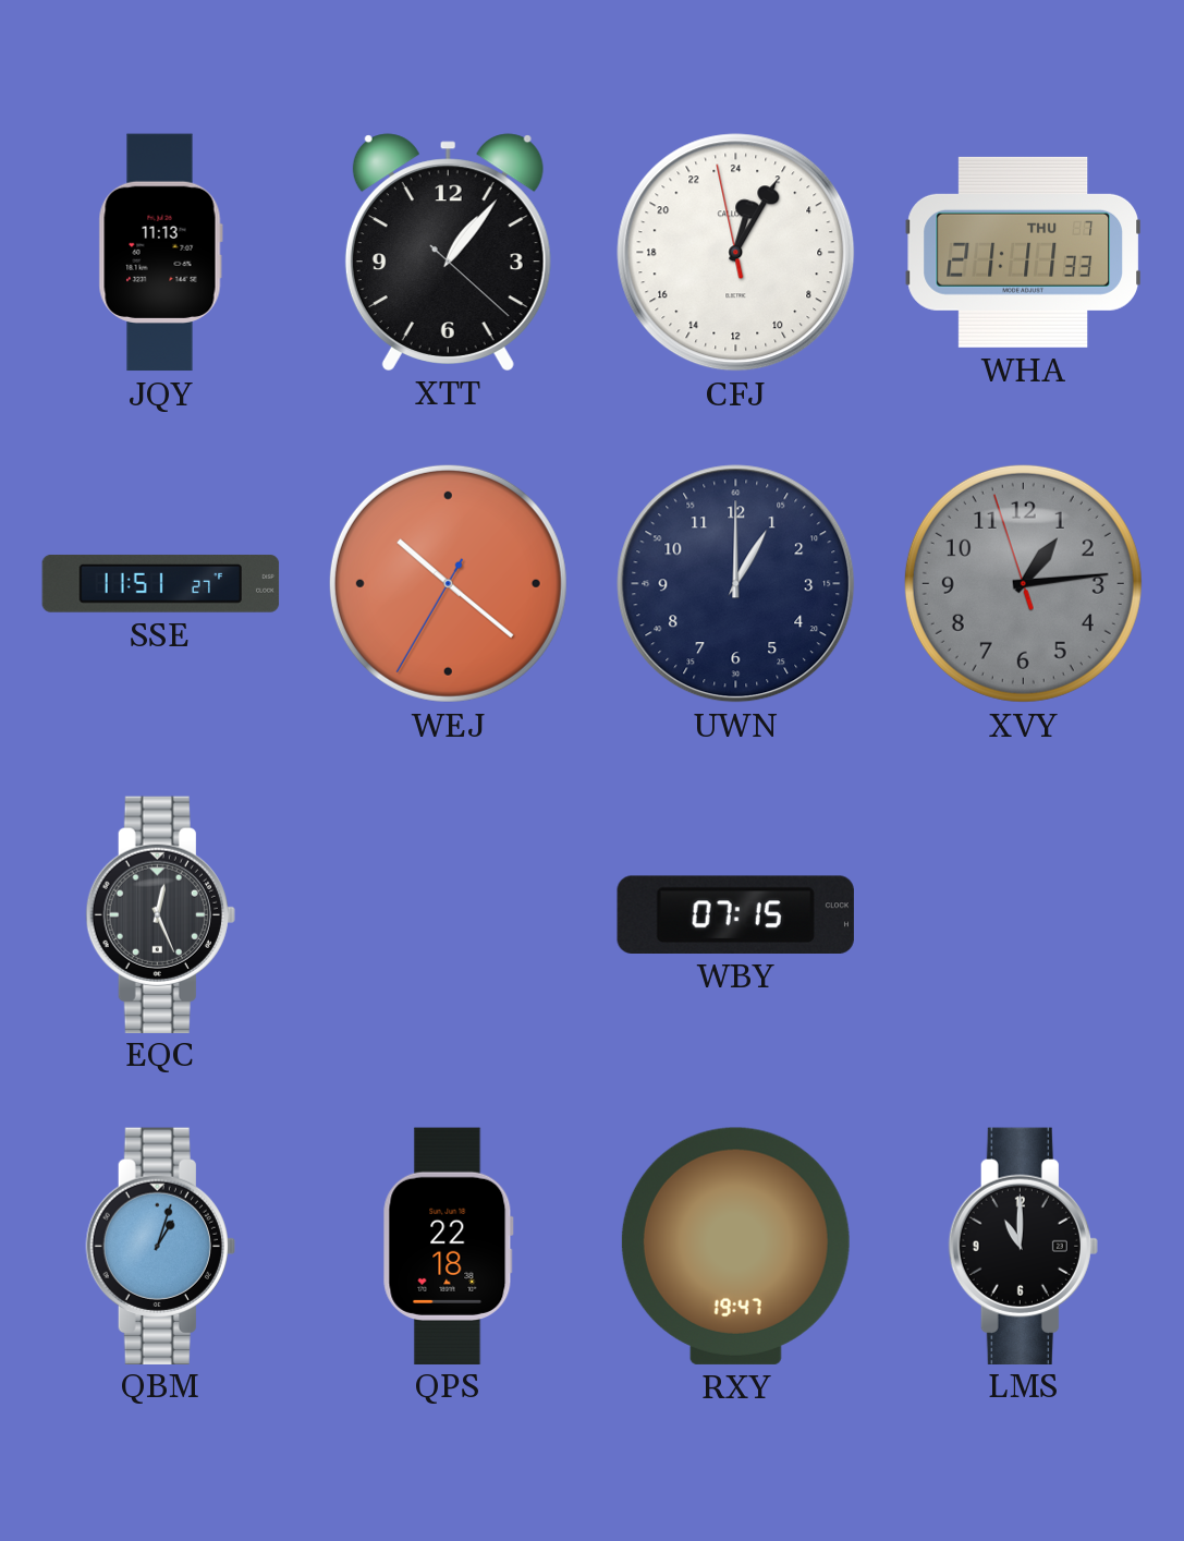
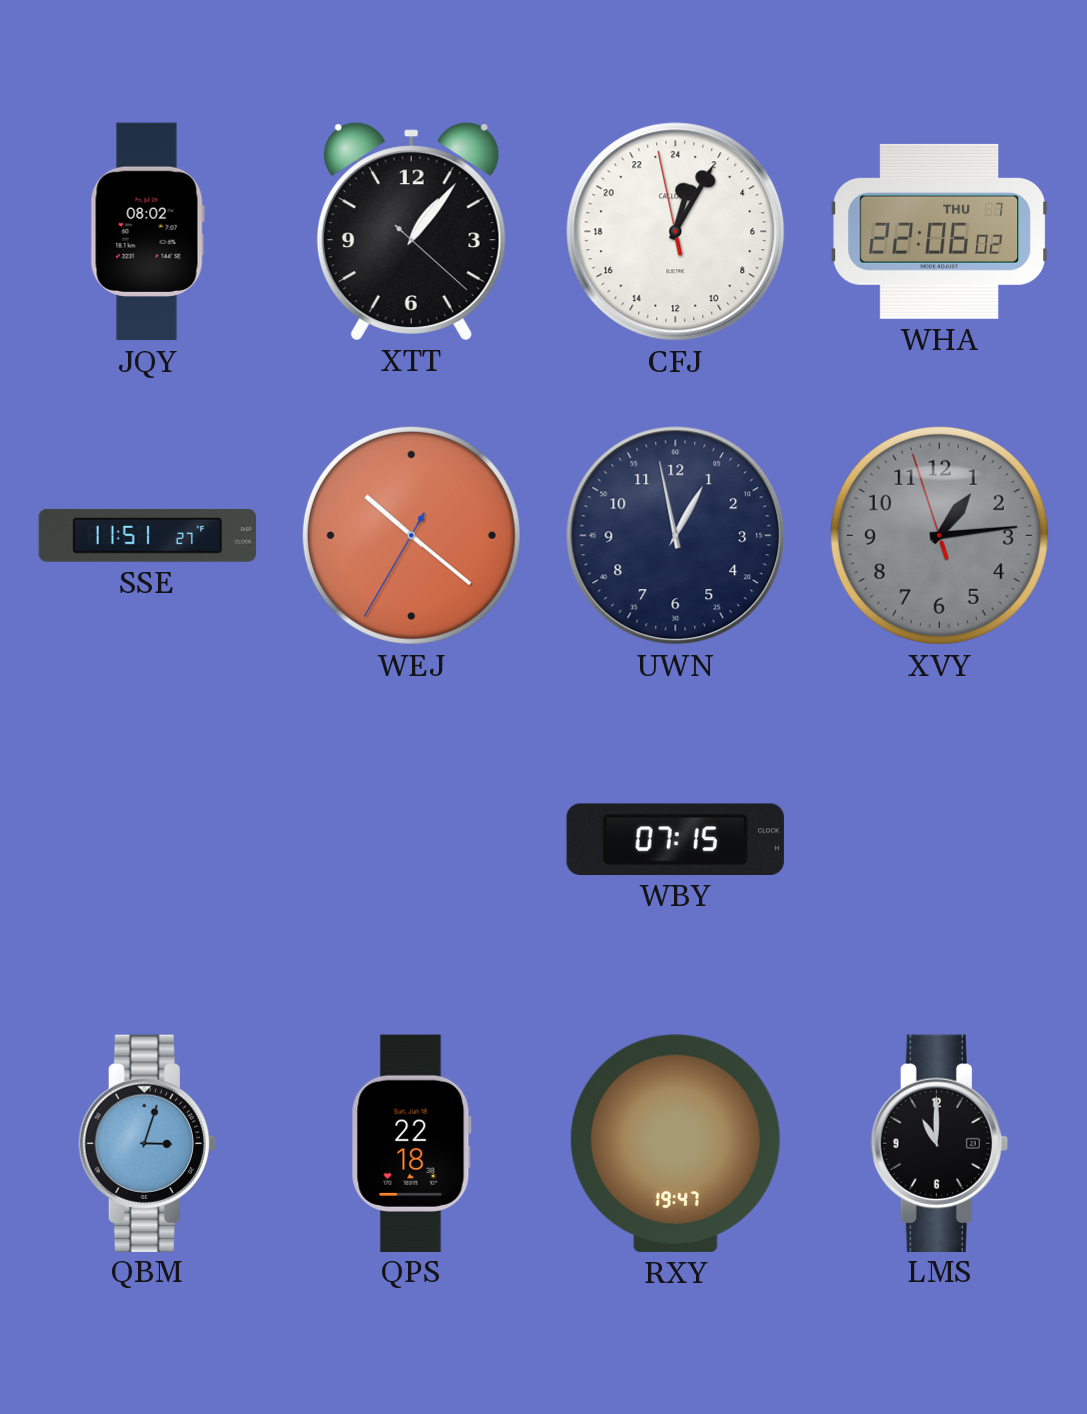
JQY: 11:13 -> 08:02 (147, 232)
WHA: 21:11 -> 22:06 (939, 231)
UWN: 1:00 -> 12:58 (676, 536)
EQC: 12:26 -> none (160, 914)
QBM: 1:03 -> 3:03 (147, 1143)
